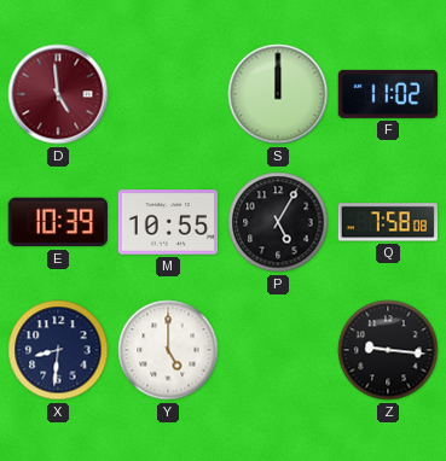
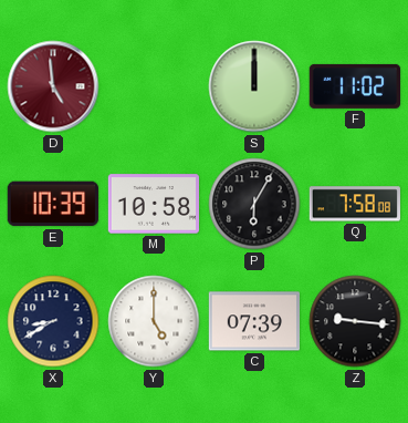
M: 10:55 -> 10:58 (153, 204)
P: 5:05 -> 6:05 (254, 204)
X: 8:31 -> 8:40 (53, 321)
C: none -> 07:39 (253, 321)
